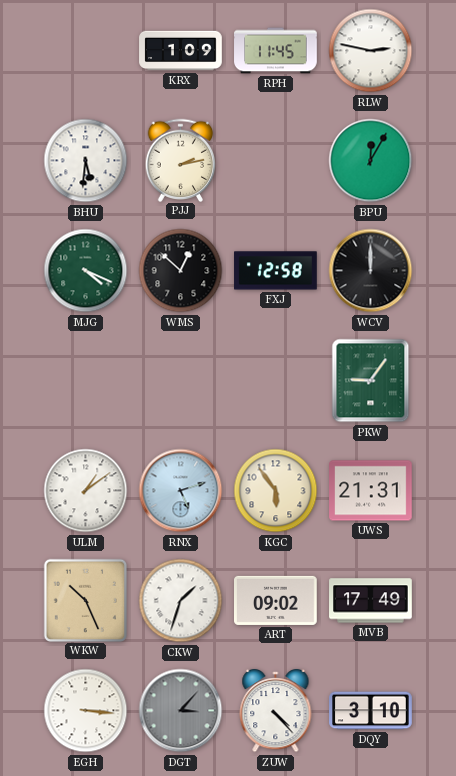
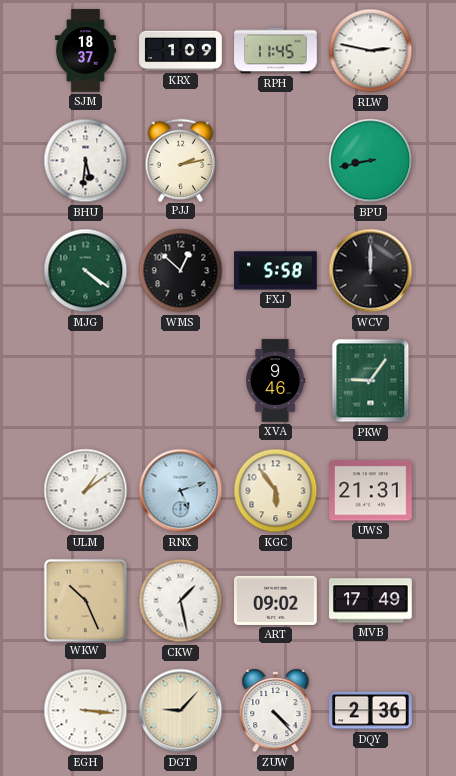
SJM: none -> 18:37 (85, 51)
BPU: 12:05 -> 8:43 (371, 161)
MJG: 4:19 -> 4:21 (86, 271)
FXJ: 12:58 -> 5:58 (276, 271)
XVA: none -> 9:46 (276, 381)
CKW: 1:33 -> 1:28 (181, 601)
DGT: 3:07 -> 9:07 (181, 711)
DGT dial: grey -> cream (181, 711)
DQY: 3:10 -> 2:36 (371, 711)
